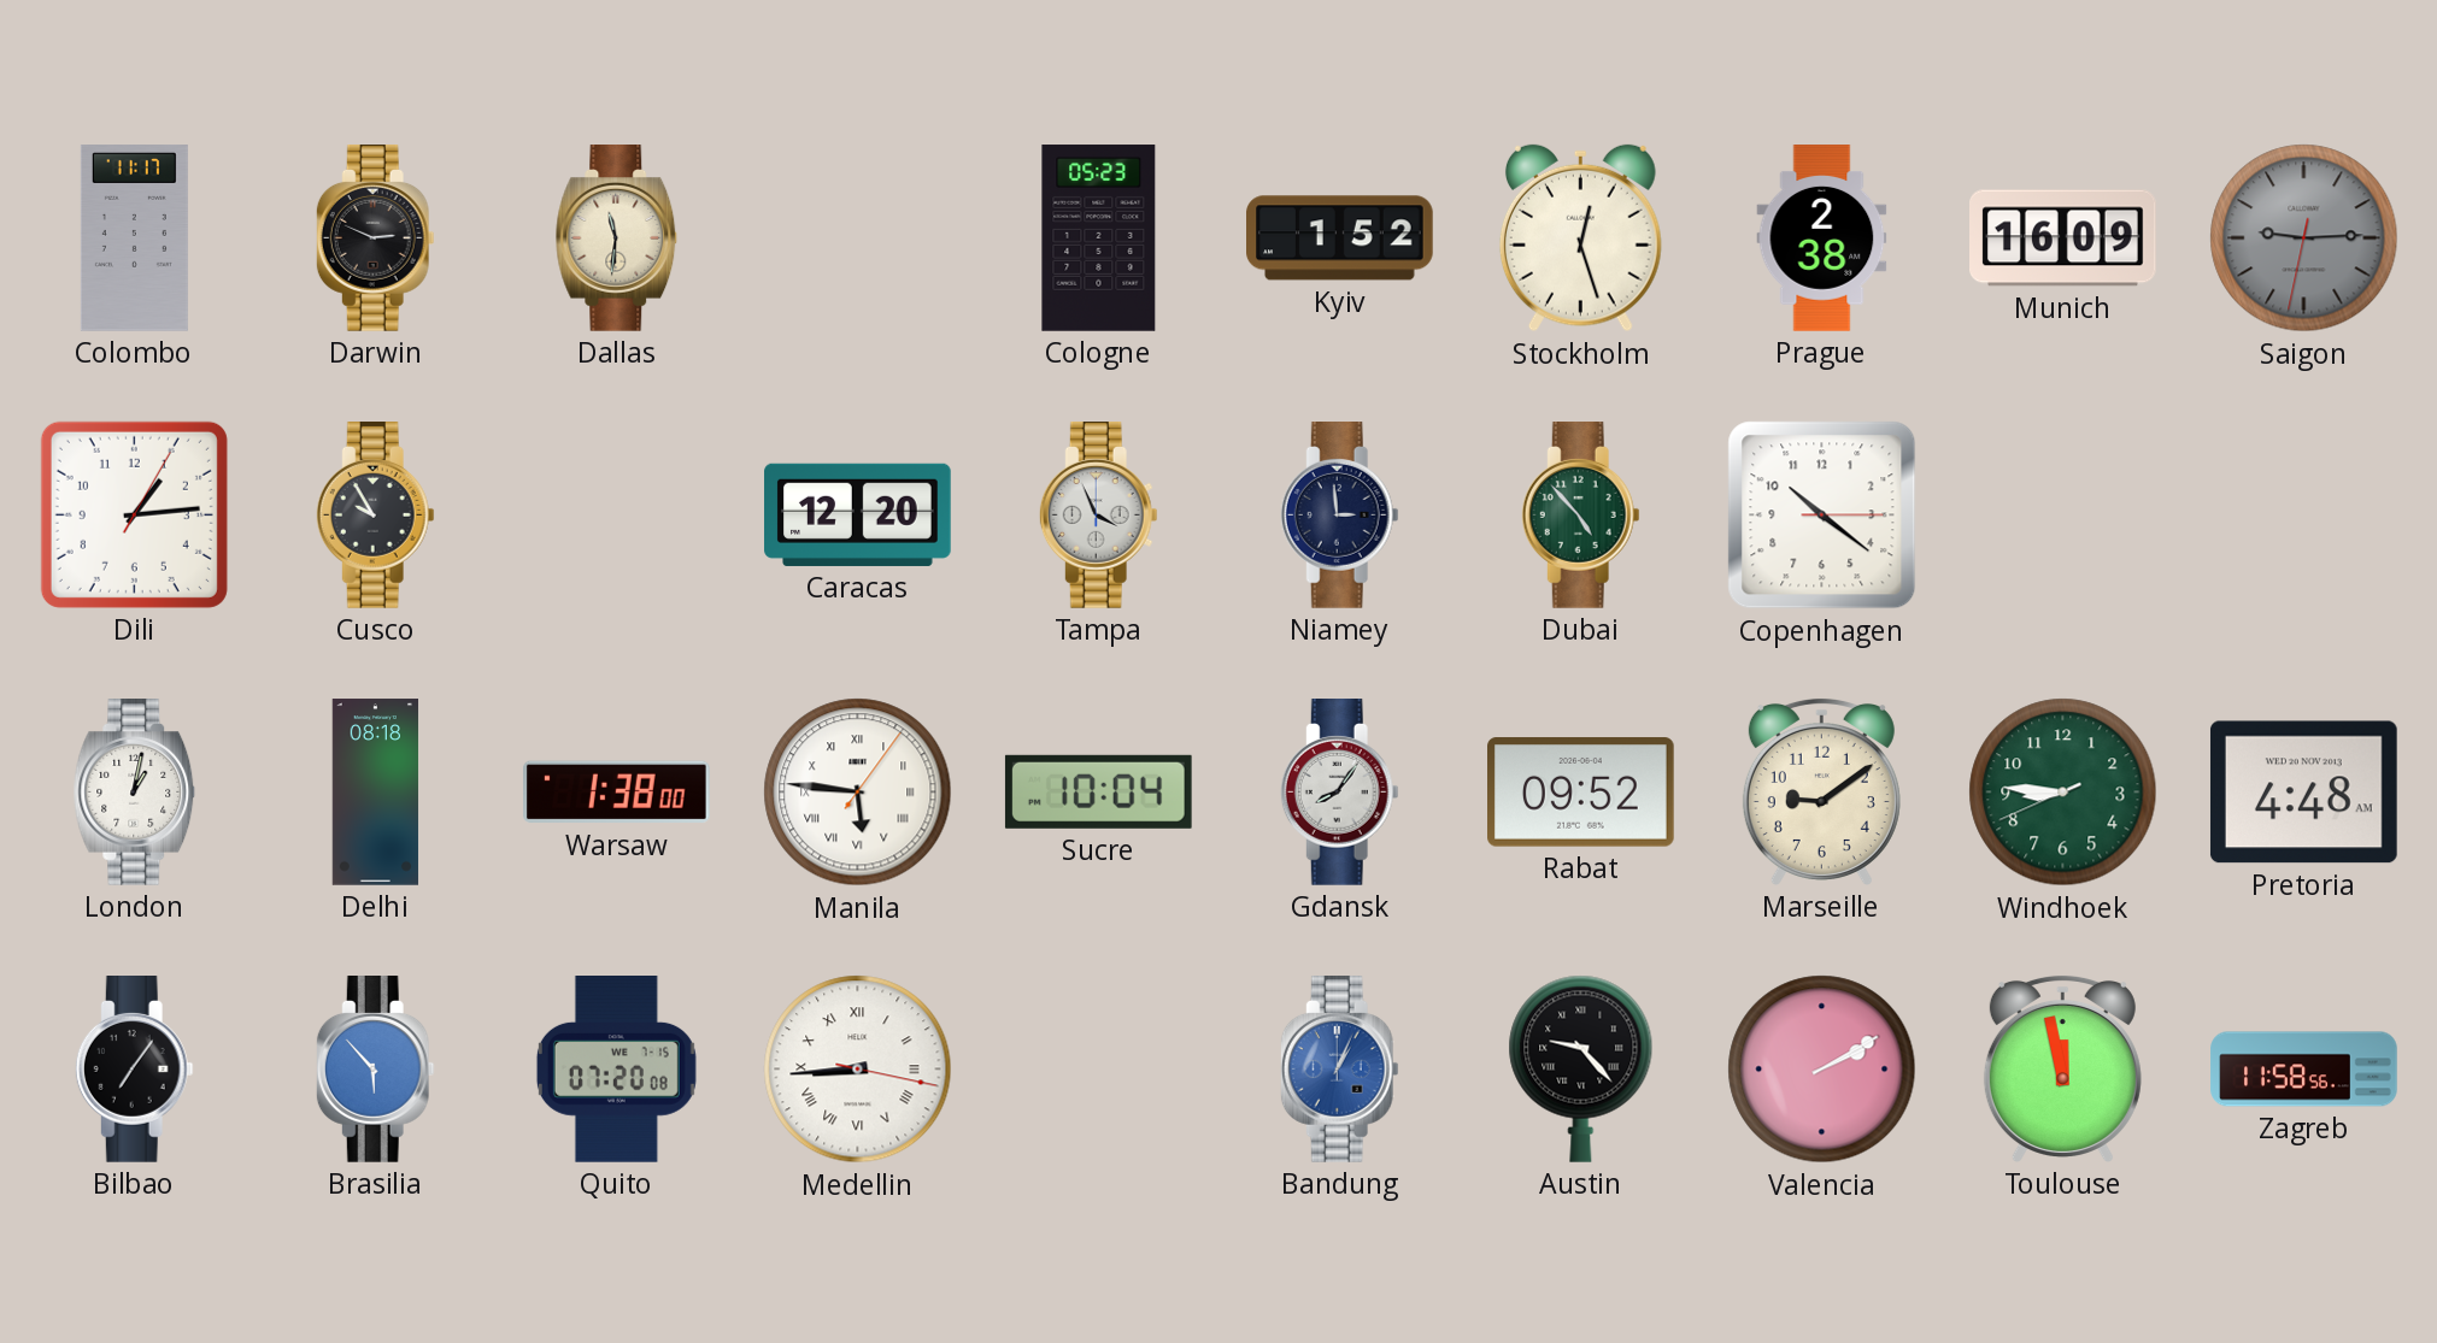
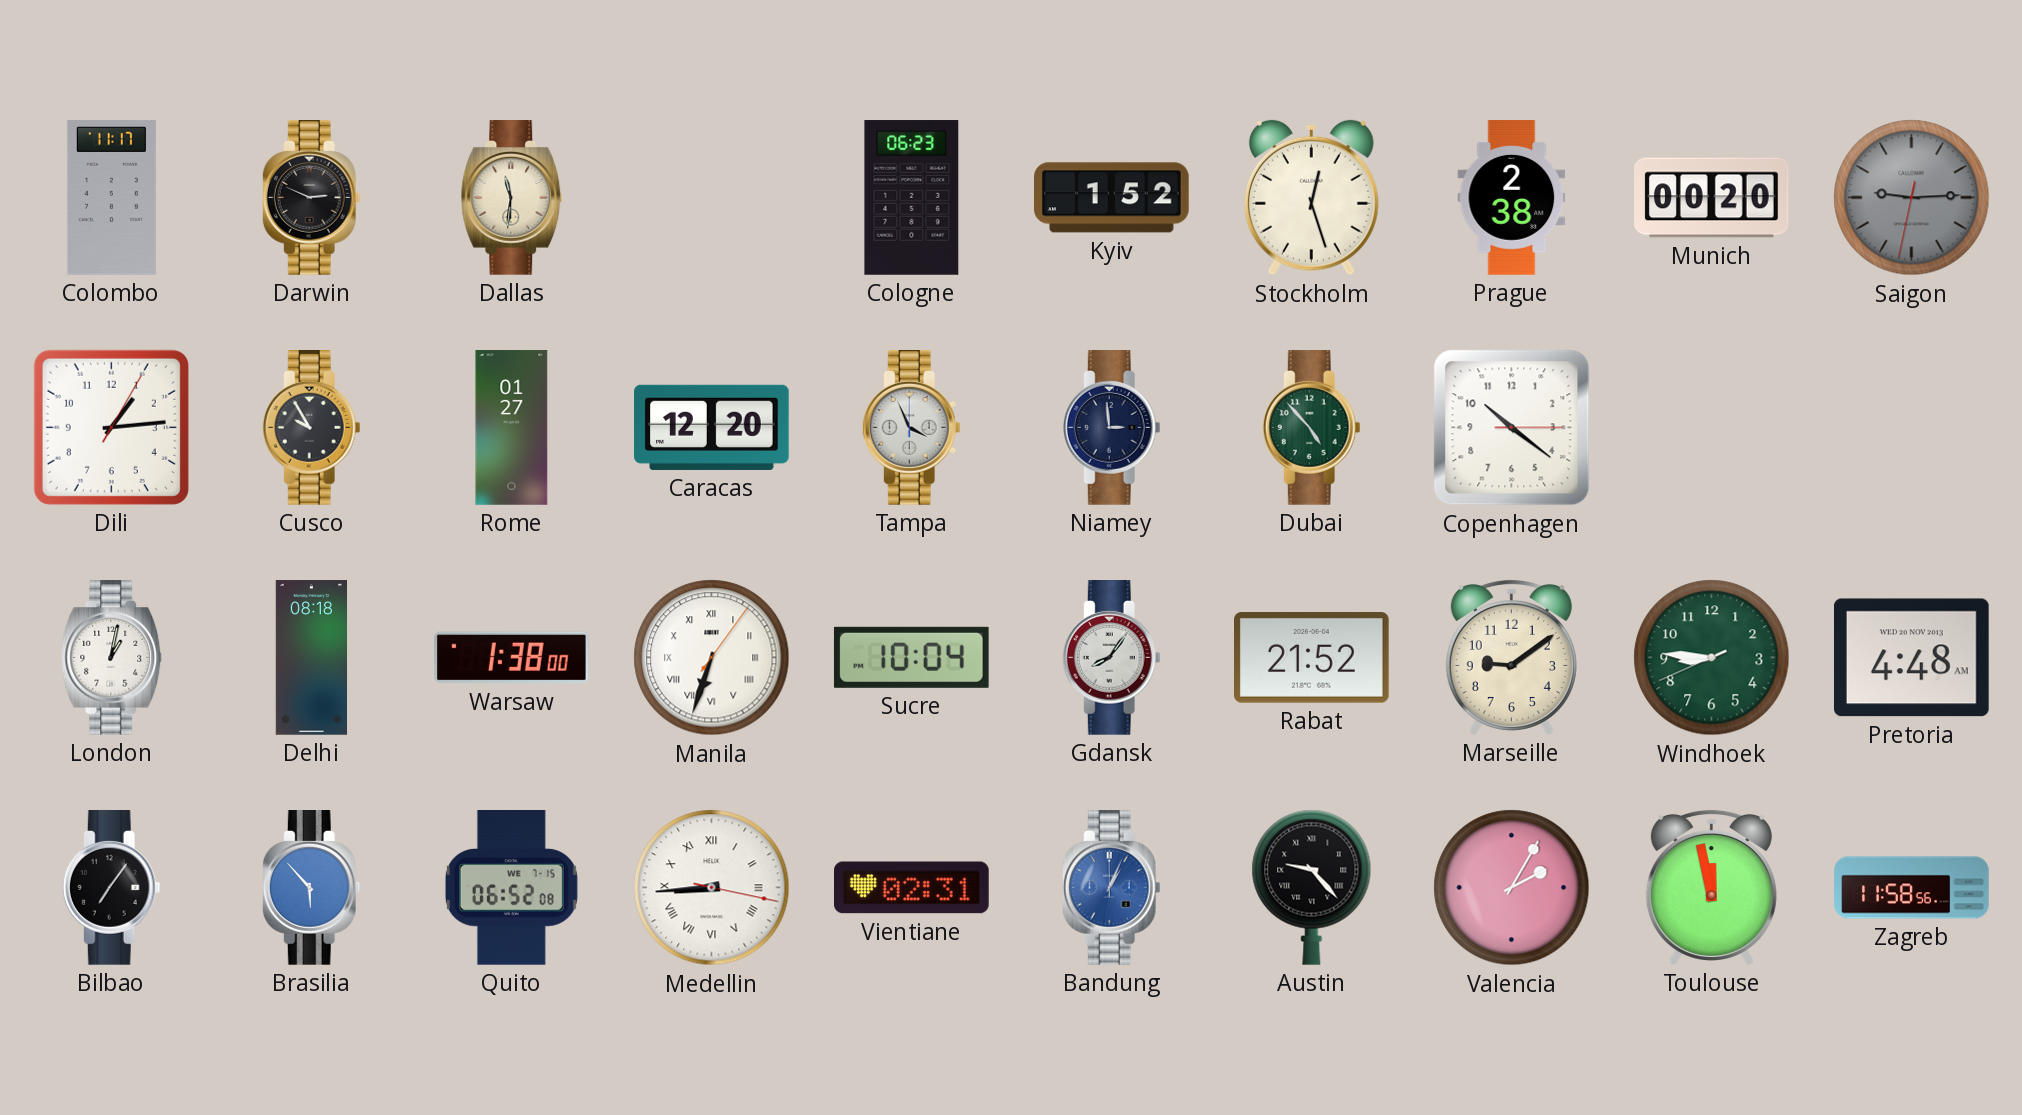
Cologne: 05:23 -> 06:23 (912, 198)
Munich: 16:09 -> 00:20 (1712, 198)
Rome: none -> 01:27 (512, 428)
Manila: 5:46 -> 6:33 (712, 658)
Rabat: 09:52 -> 21:52 (1312, 658)
Quito: 07:20 -> 06:52 (511, 888)
Vientiane: none -> 02:31 (912, 888)
Valencia: 2:10 -> 2:05 (1512, 888)
